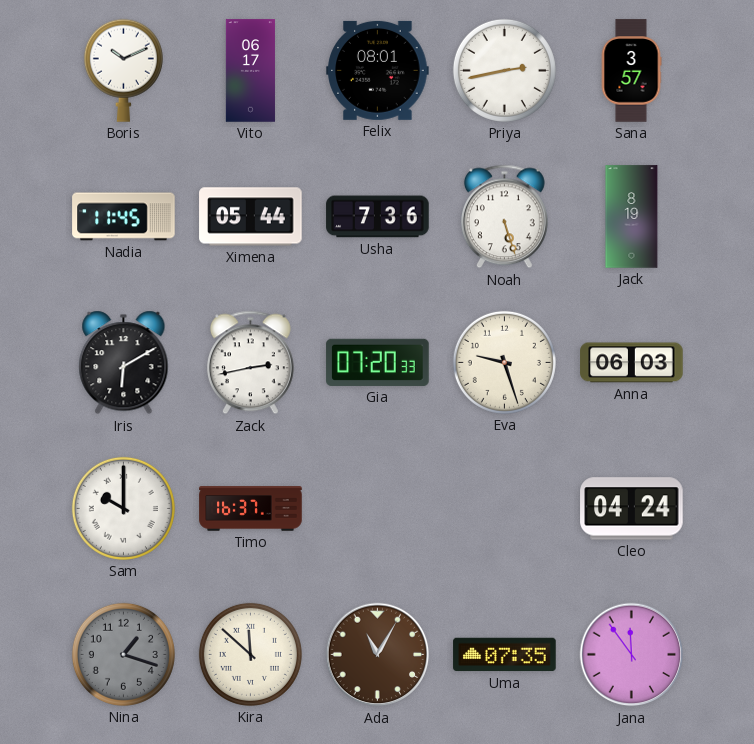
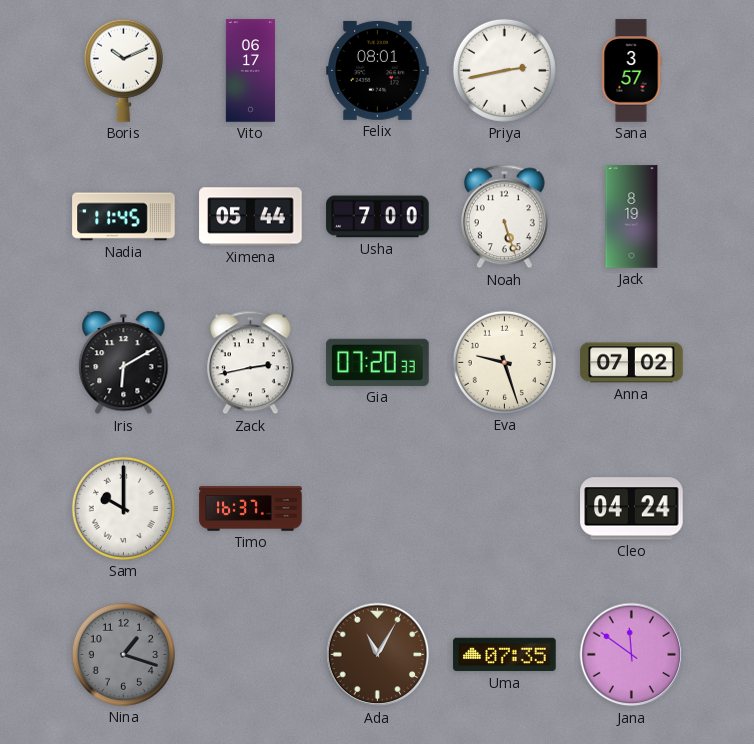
Usha: 7:36 -> 7:00 (378, 217)
Anna: 06:03 -> 07:02 (632, 363)
Kira: 11:52 -> none (250, 654)
Jana: 11:54 -> 11:51 (632, 655)
